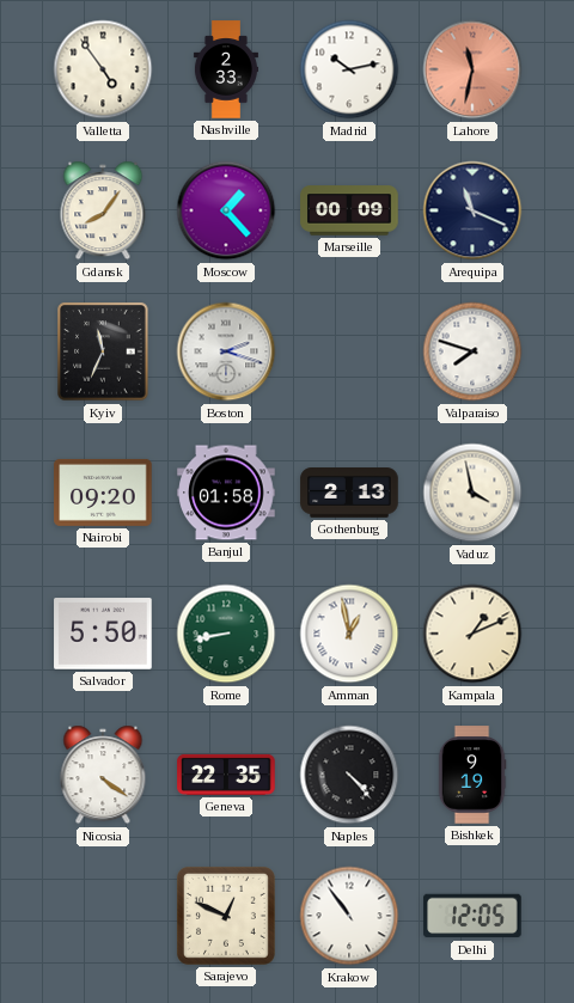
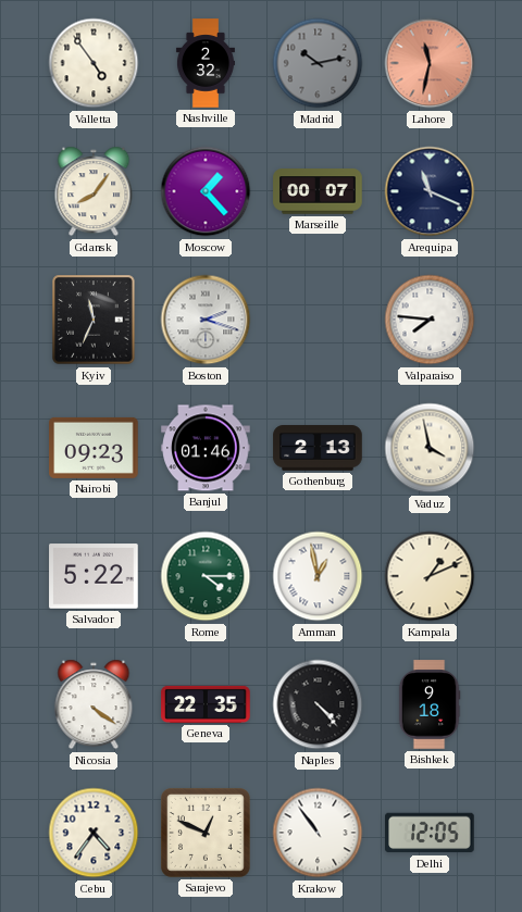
Nashville: 2:33 -> 2:32 (206, 63)
Madrid dial: white -> grey (318, 63)
Marseille: 00:09 -> 00:07 (318, 191)
Valparaiso: 7:48 -> 7:46 (430, 320)
Nairobi: 09:20 -> 09:23 (94, 448)
Banjul: 01:58 -> 01:46 (206, 448)
Salvador: 5:50 -> 5:22 (94, 576)
Rome: 8:43 -> 4:15 (206, 576)
Bishkek: 9:19 -> 9:18 (430, 704)
Cebu: none -> 4:36 (94, 833)
